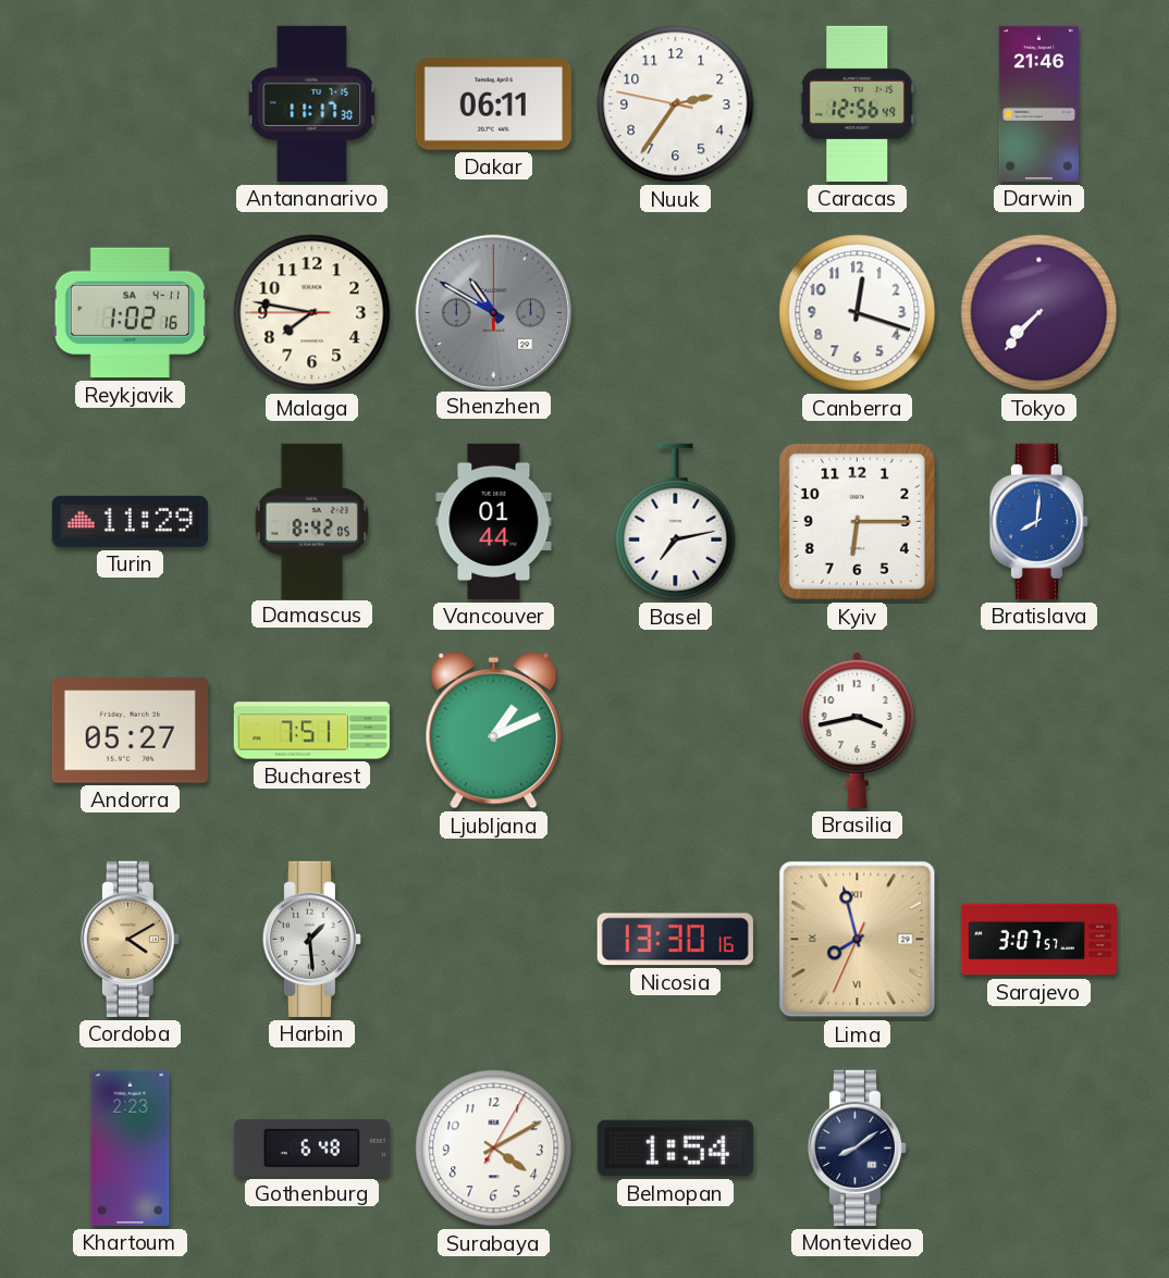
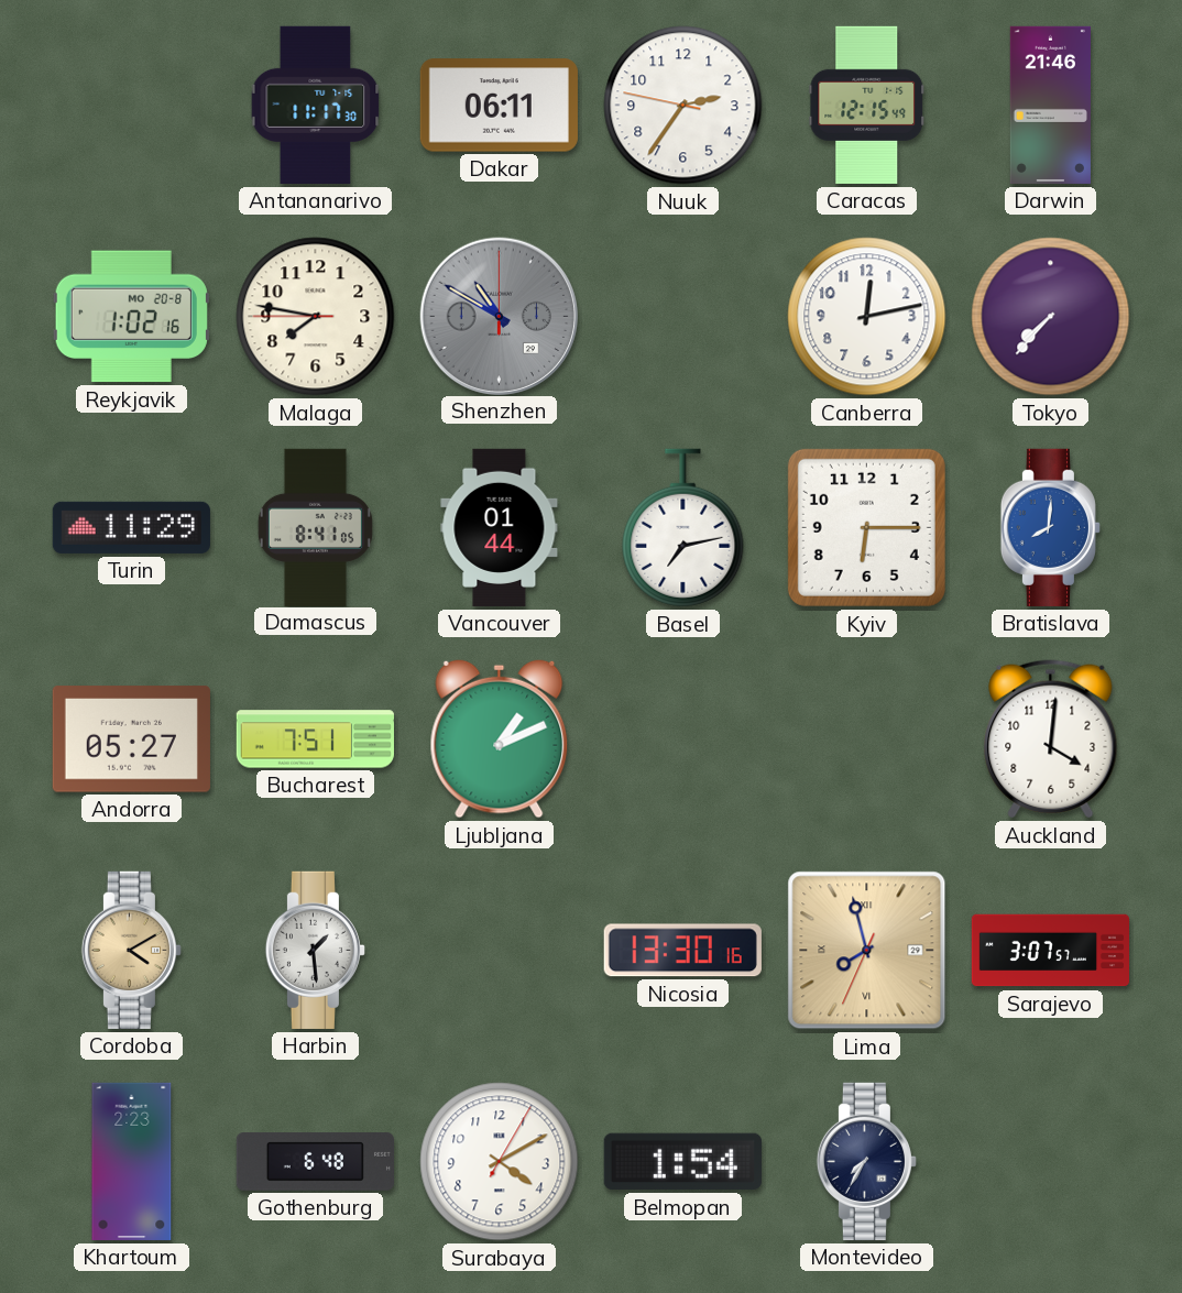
Caracas: 12:56 -> 12:15 (867, 105)
Reykjavik date: SA 4-11 -> MO 20-8 (131, 317)
Canberra: 12:18 -> 12:13 (867, 317)
Damascus: 8:42 -> 8:41 (315, 527)
Brasilia: 3:43 -> none (857, 730)
Auckland: none -> 4:01 (1051, 739)
Montevideo: 8:09 -> 7:35 (866, 1161)
